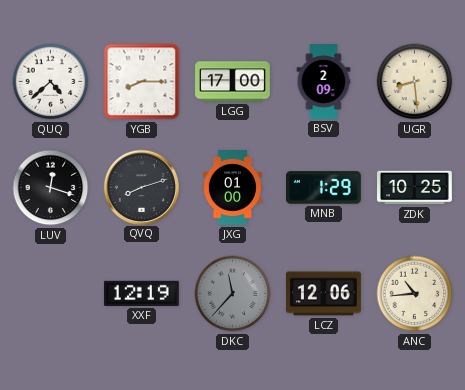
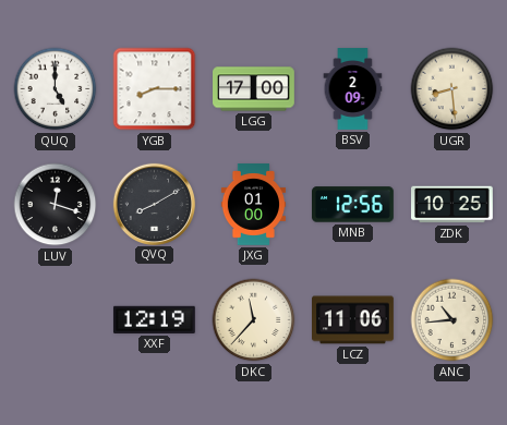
QUQ: 4:38 -> 5:00 (56, 89)
QVQ: 8:12 -> 8:10 (154, 204)
MNB: 1:29 -> 12:56 (353, 205)
DKC dial: grey -> cream (254, 320)
LCZ: 12:06 -> 11:06 (353, 320)
